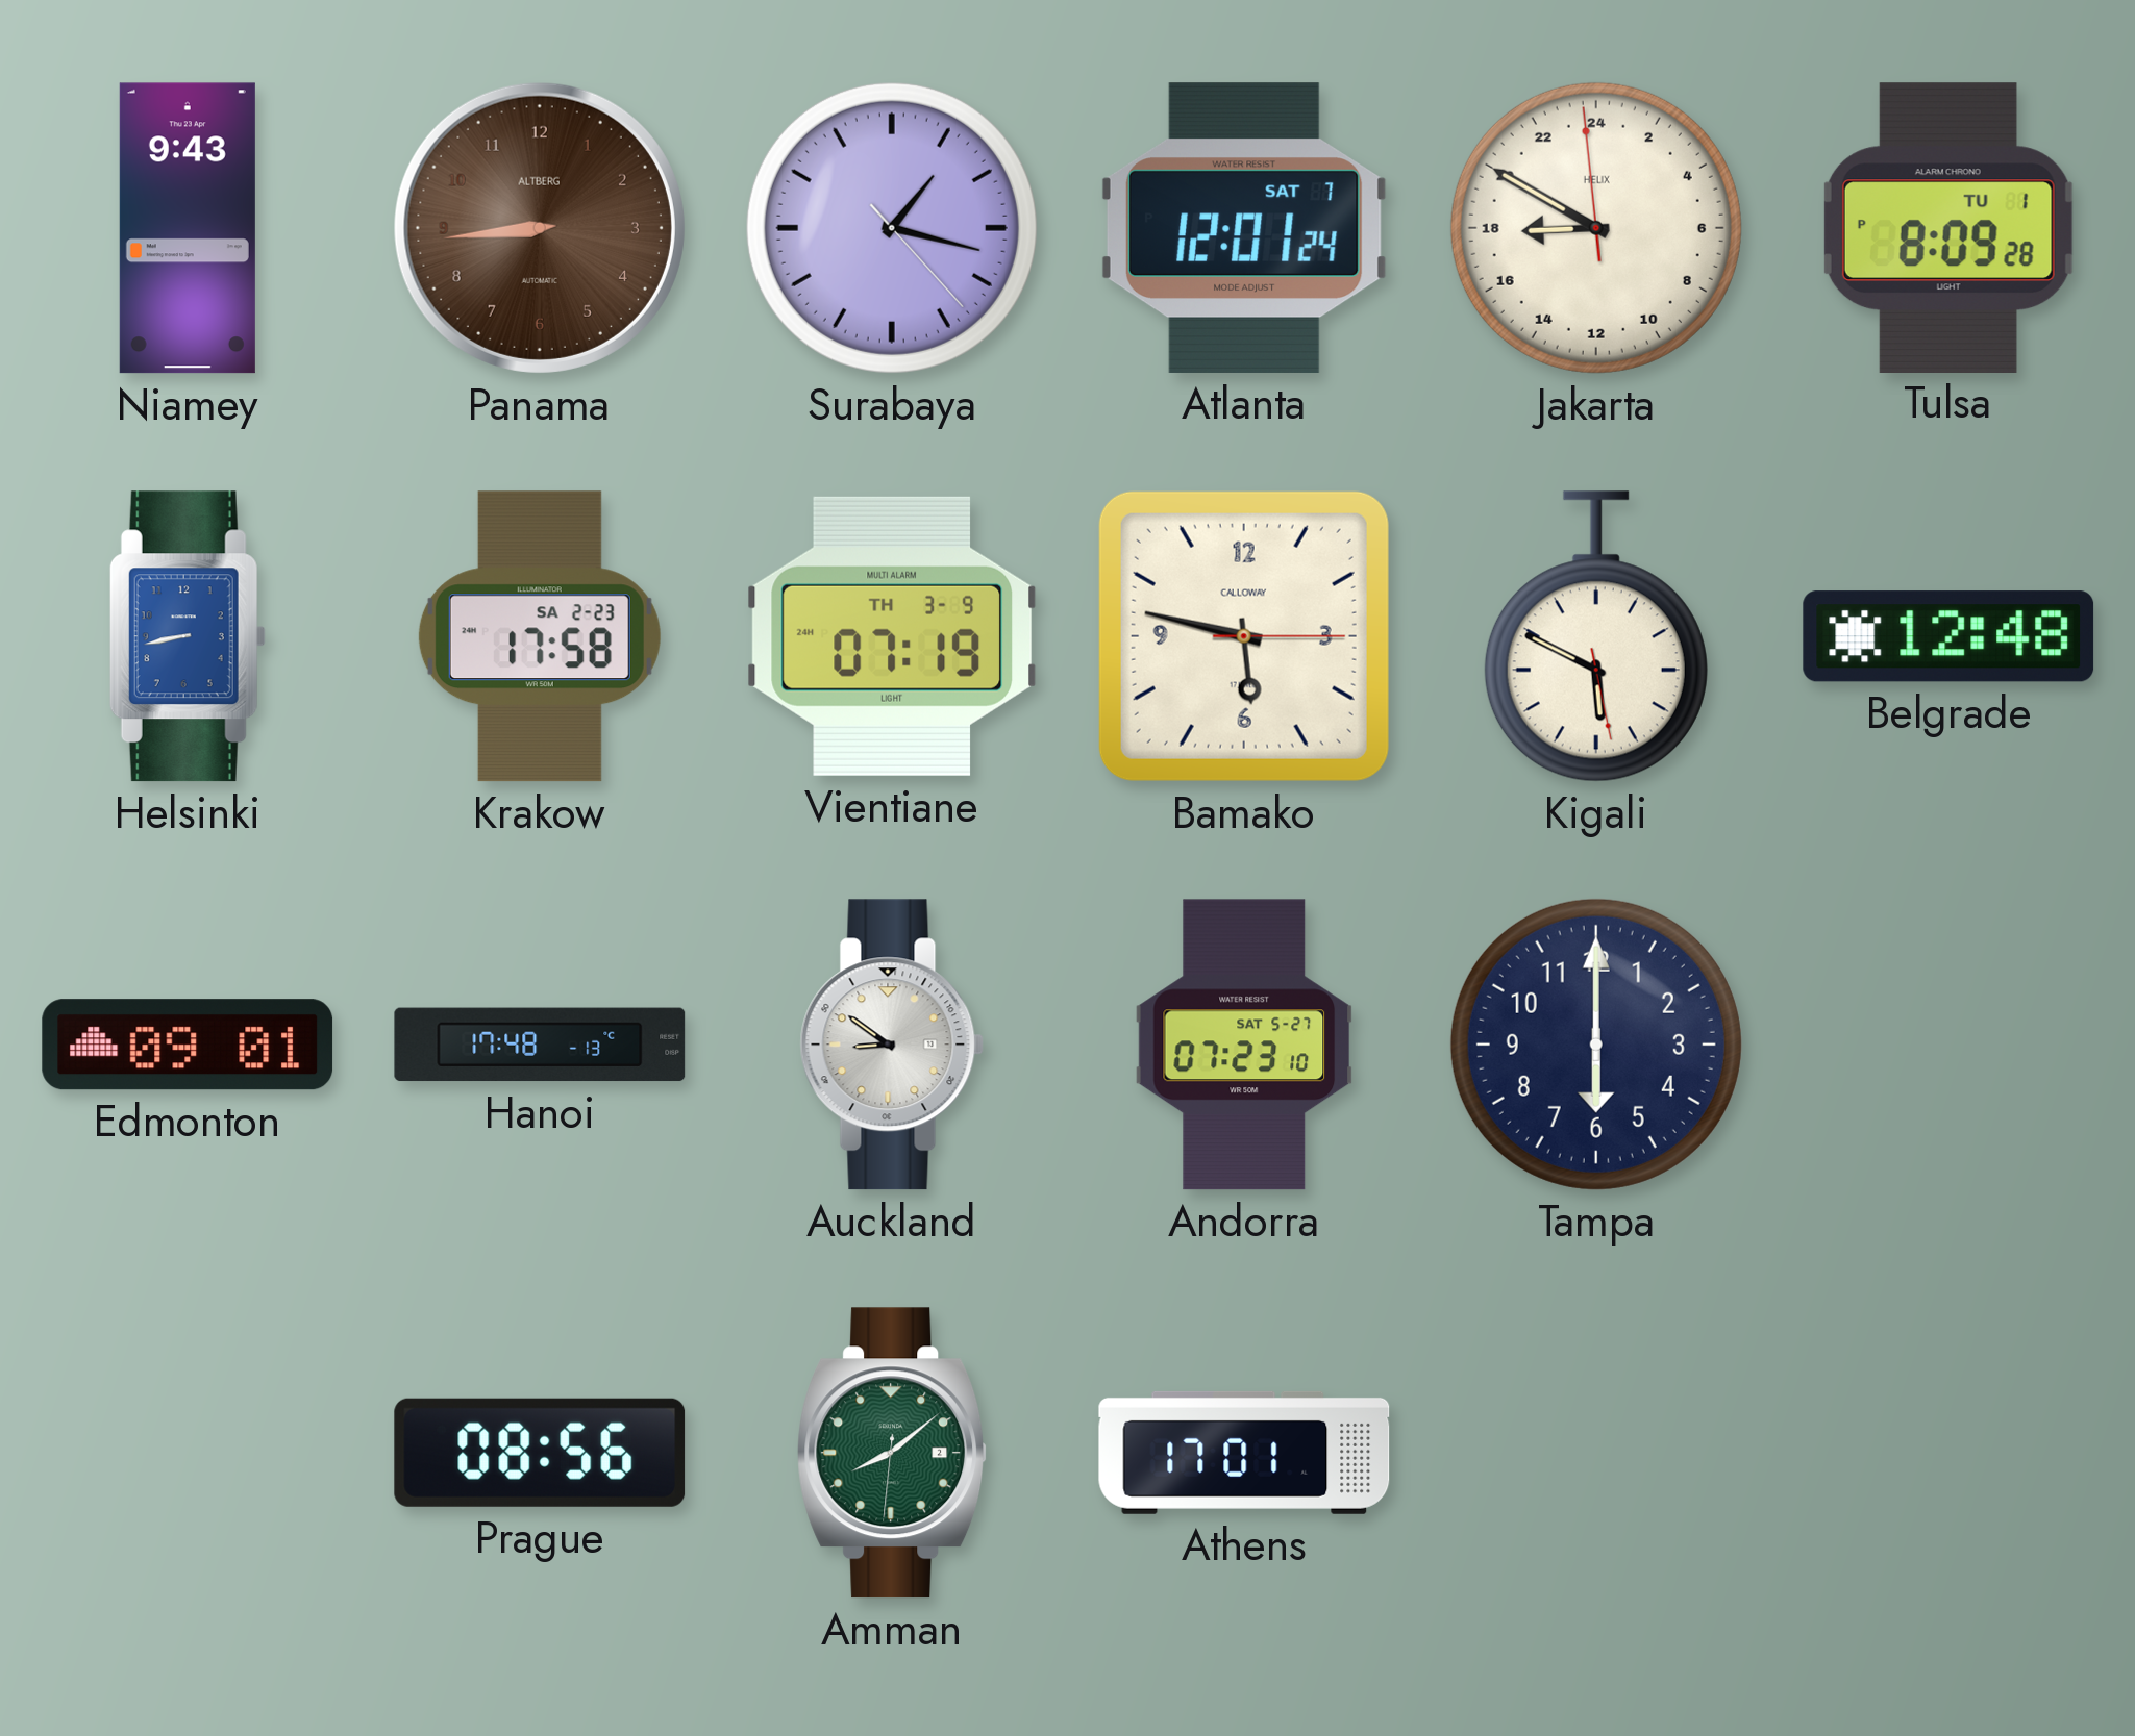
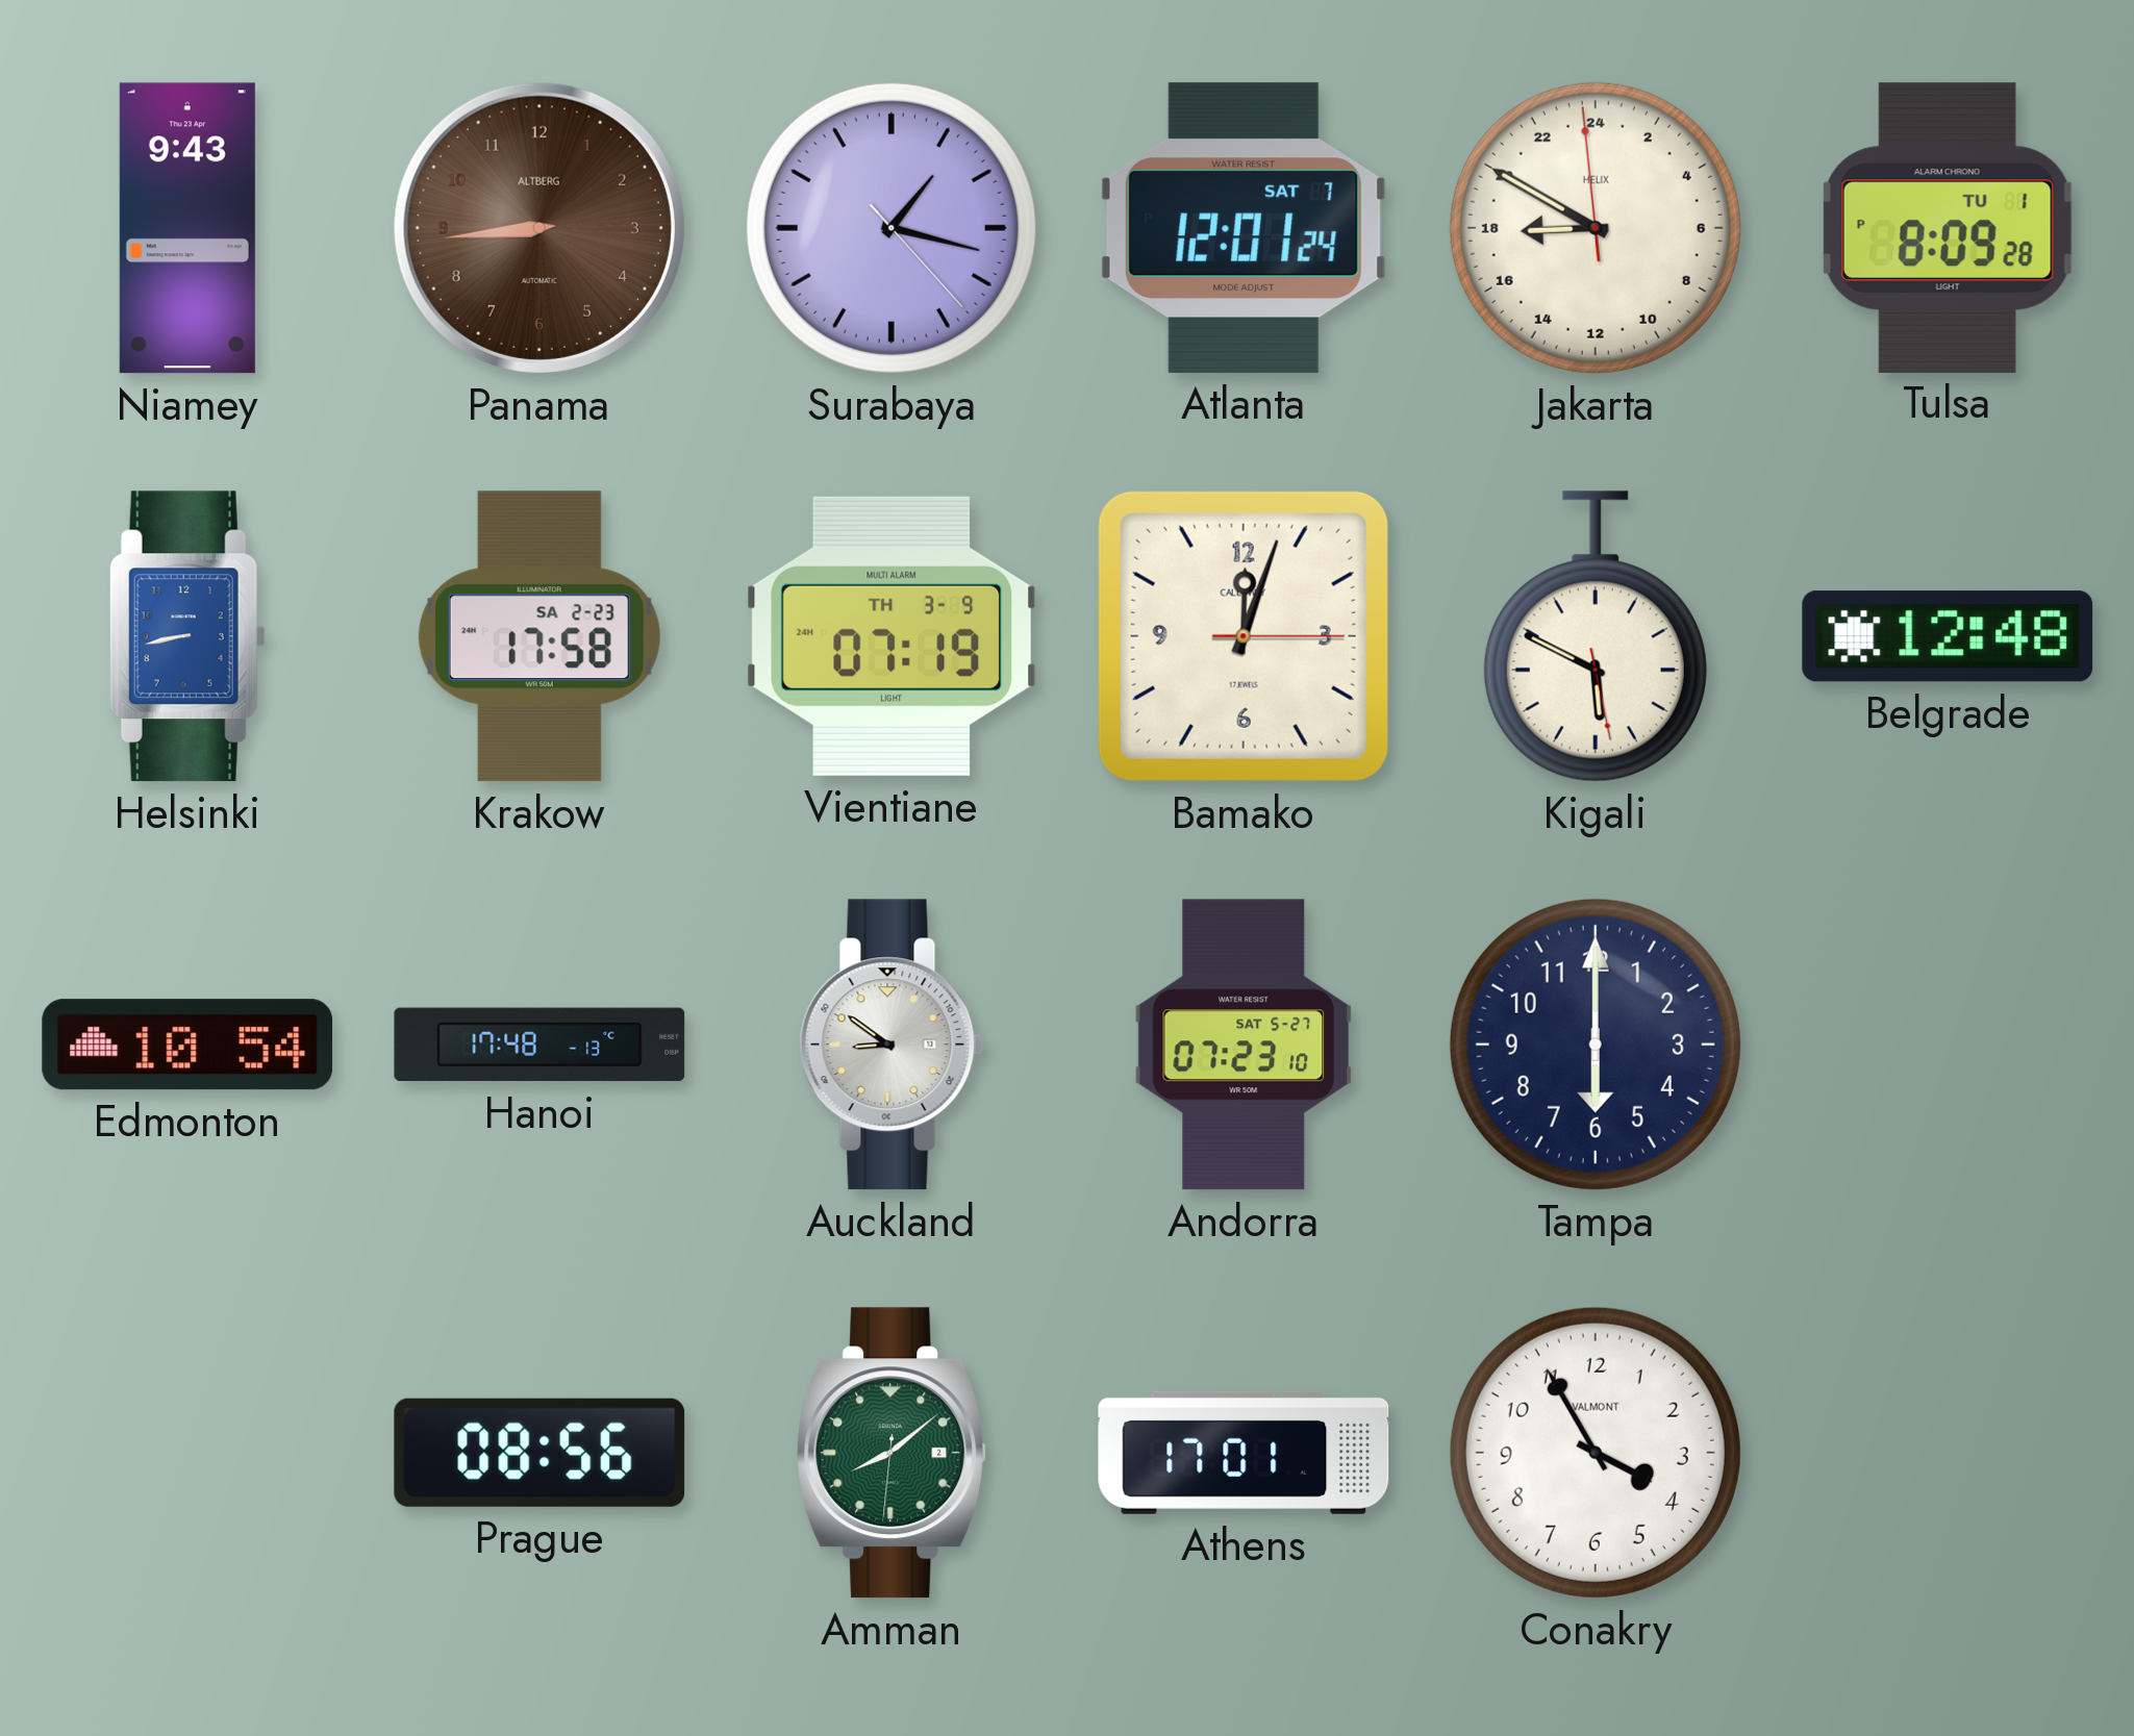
Bamako: 5:47 -> 12:03 (1244, 636)
Edmonton: 09:01 -> 10:54 (187, 1045)
Conakry: none -> 3:55 (1596, 1453)
